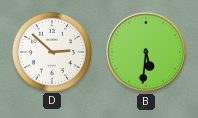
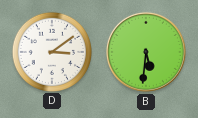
D: 2:52 -> 3:09 (51, 51)
